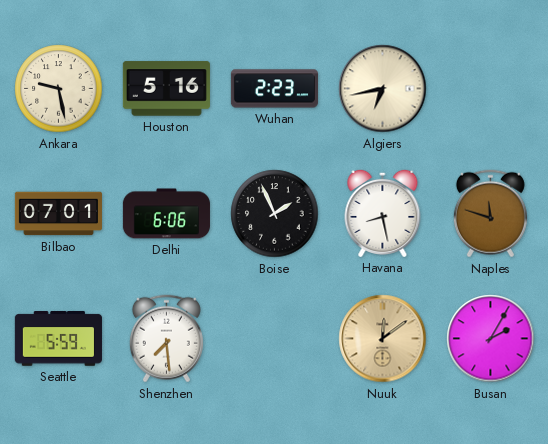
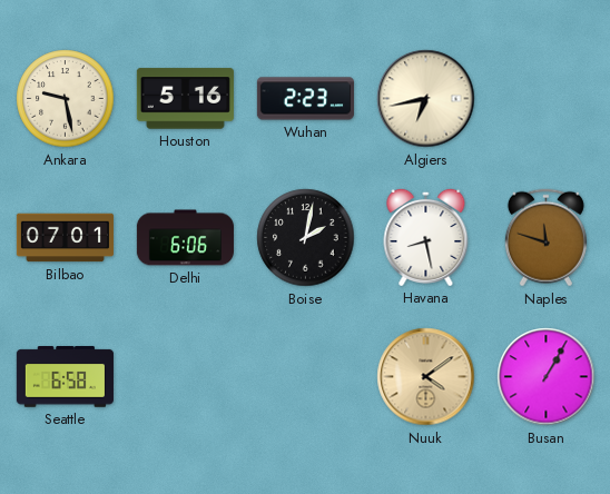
Boise: 1:56 -> 2:02 (306, 238)
Seattle: 5:59 -> 6:58 (65, 377)
Shenzhen: 7:29 -> none (166, 339)
Nuuk: 12:09 -> 4:09 (426, 377)
Busan: 2:05 -> 1:05 (547, 377)
